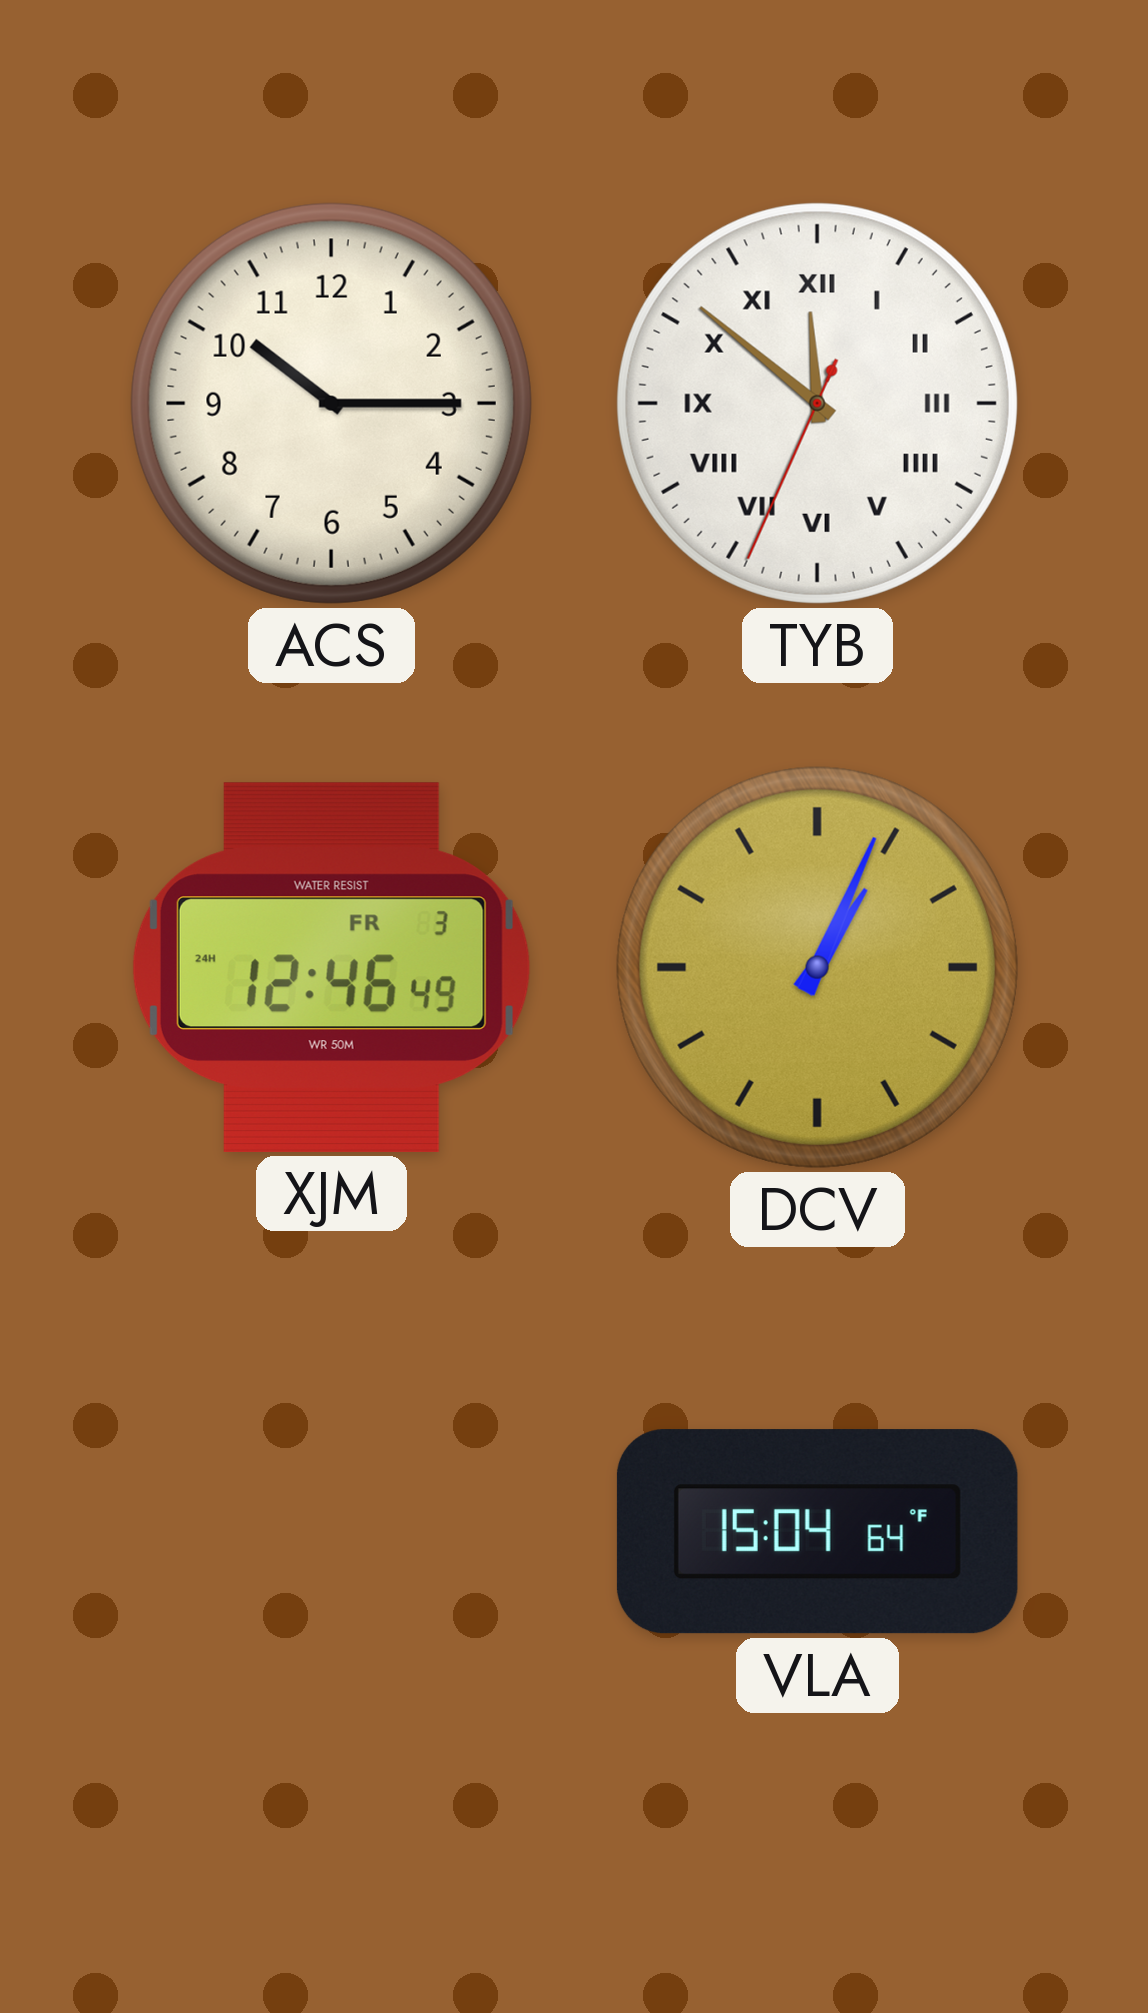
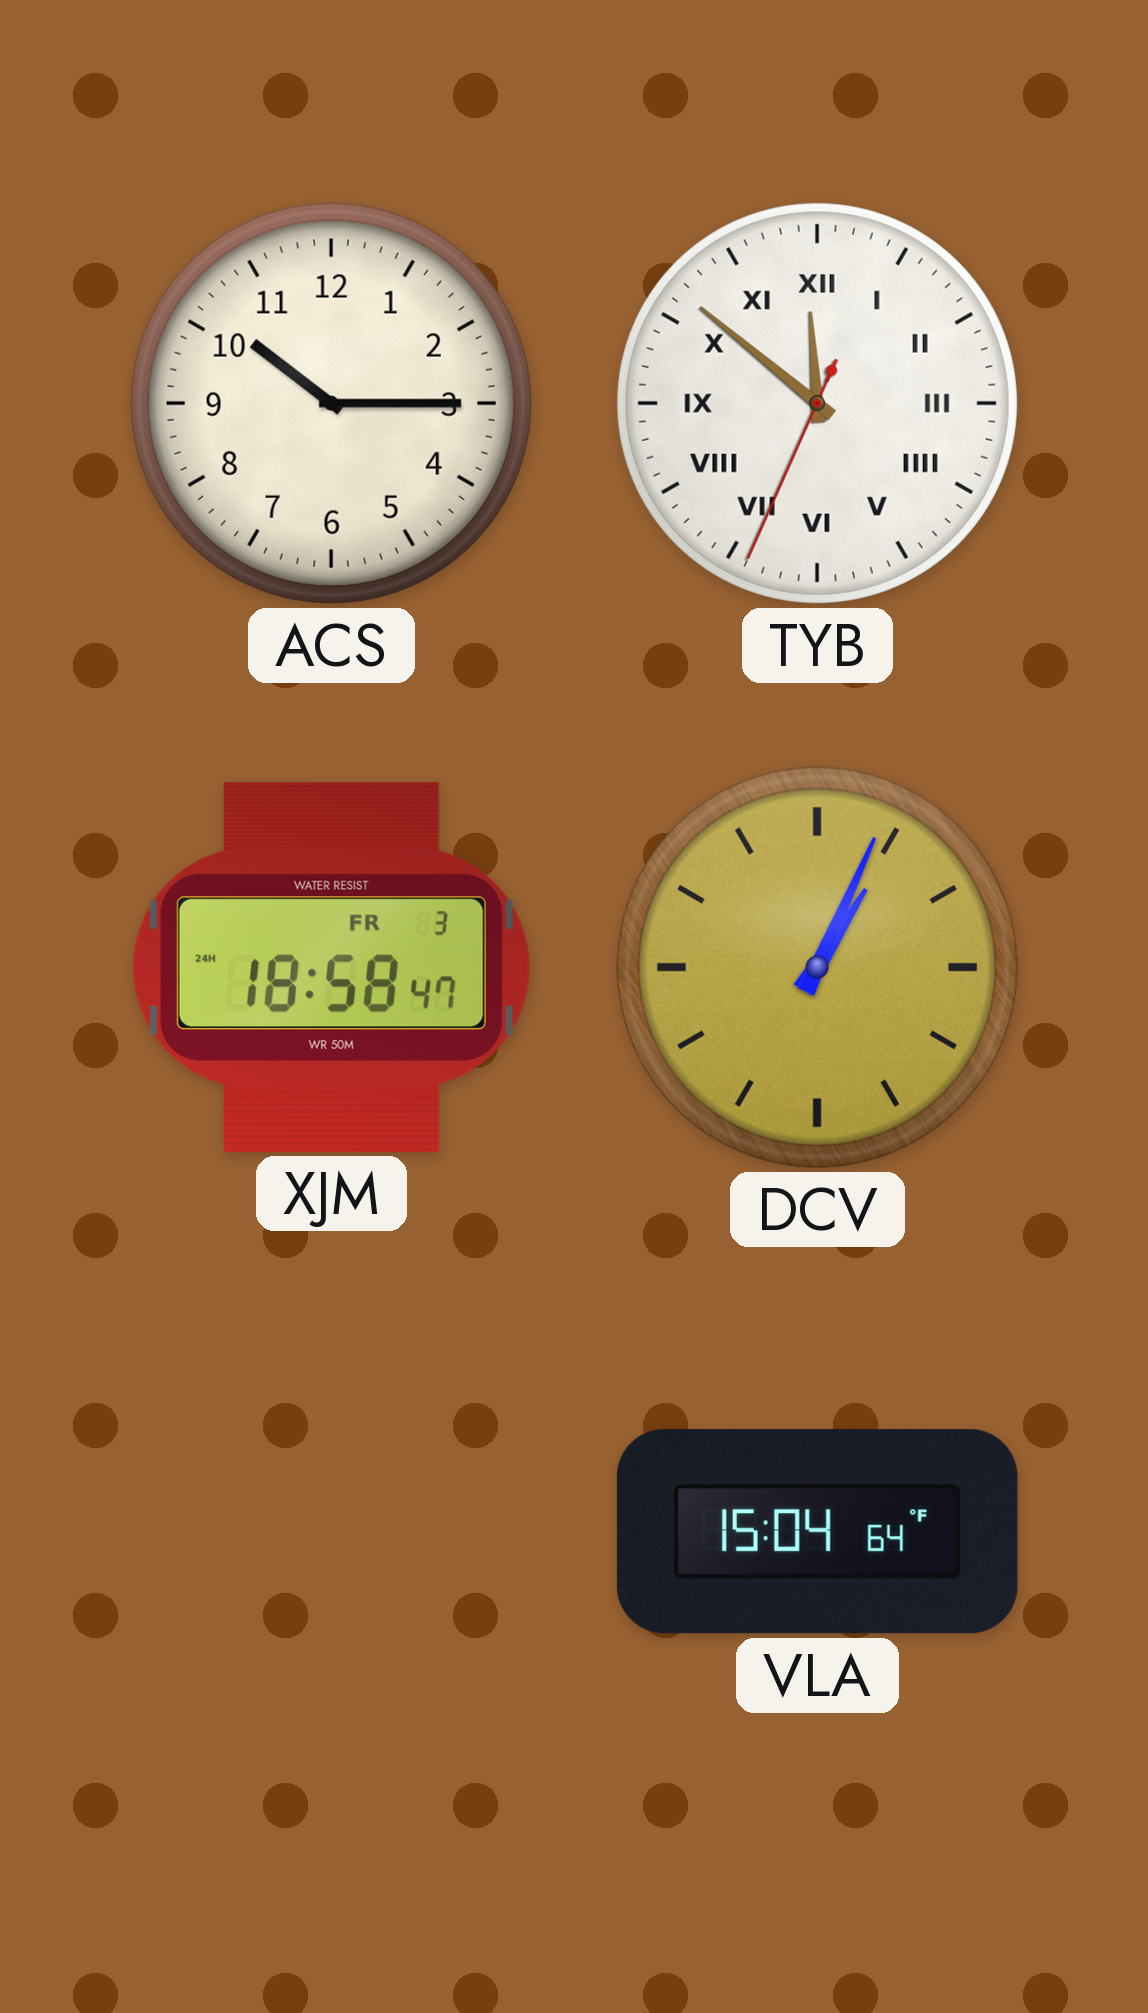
XJM: 12:46 -> 18:58 (331, 967)
